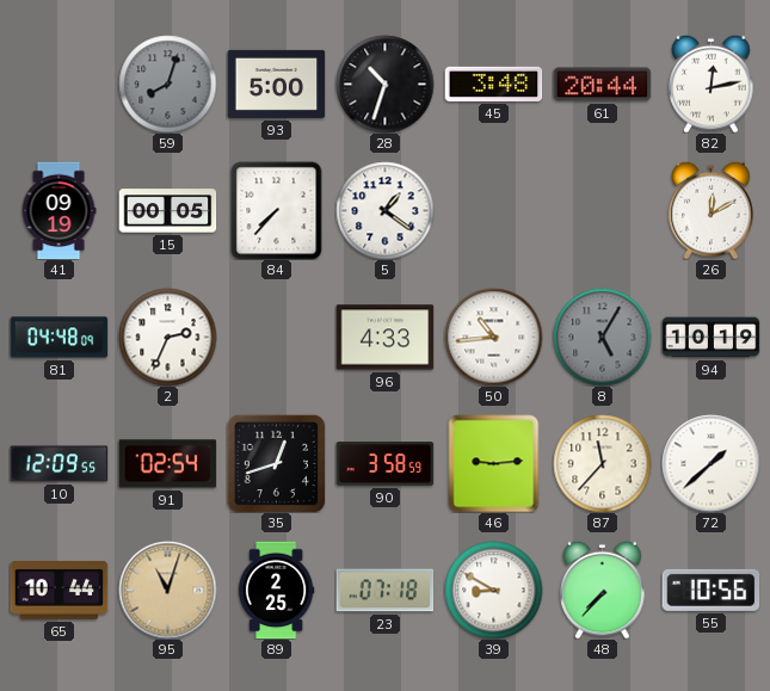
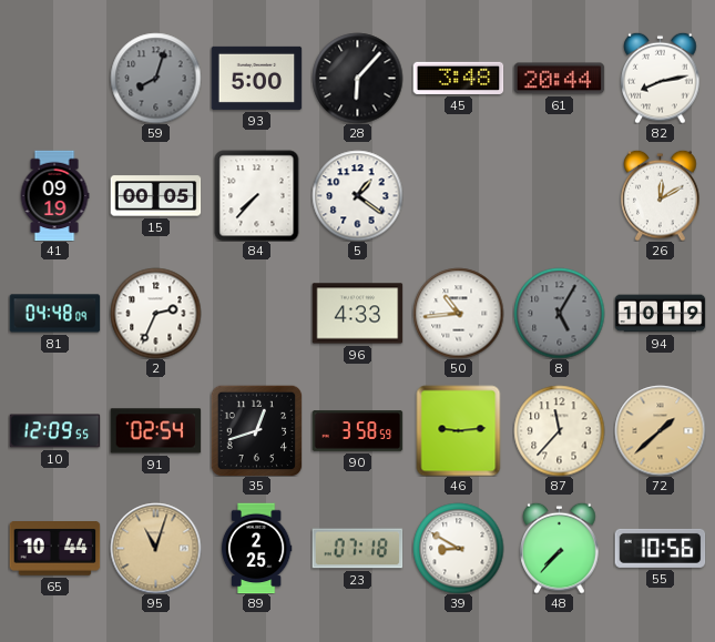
28: 10:33 -> 6:07 (357, 78)
82: 12:13 -> 8:13 (661, 78)
72 dial: white -> champagne (660, 430)
